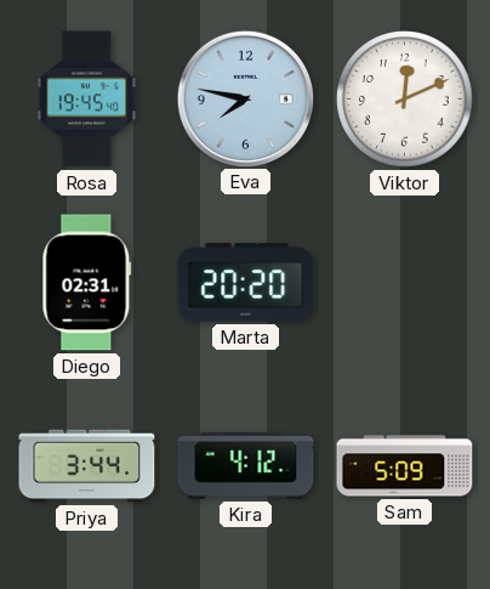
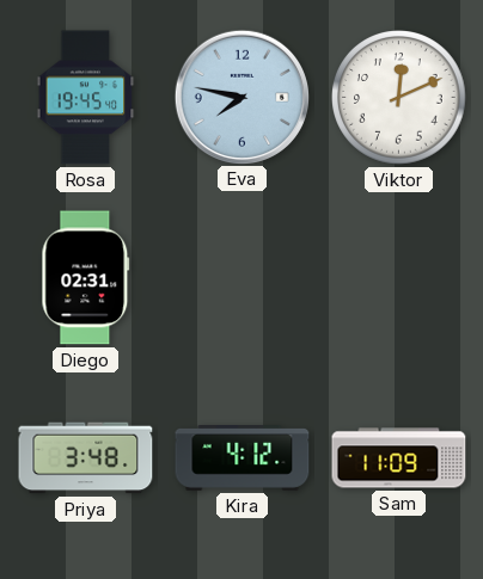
Marta: 20:20 -> none (246, 283)
Priya: 3:44 -> 3:48 (86, 458)
Sam: 5:09 -> 11:09 (399, 458)
